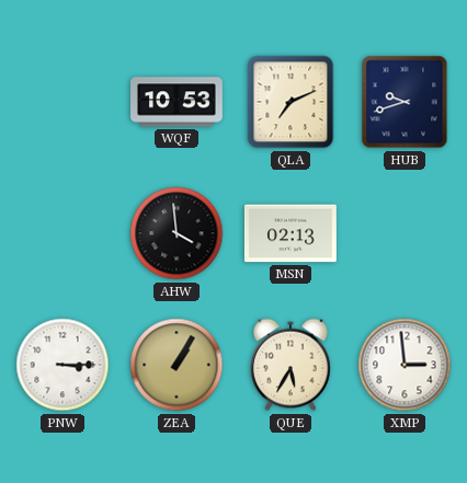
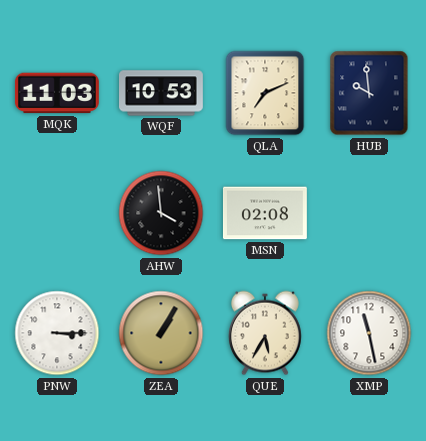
MQK: none -> 11:03 (57, 93)
HUB: 9:42 -> 9:59 (369, 93)
MSN: 02:13 -> 02:08 (265, 213)
XMP: 2:59 -> 11:28 (369, 333)
